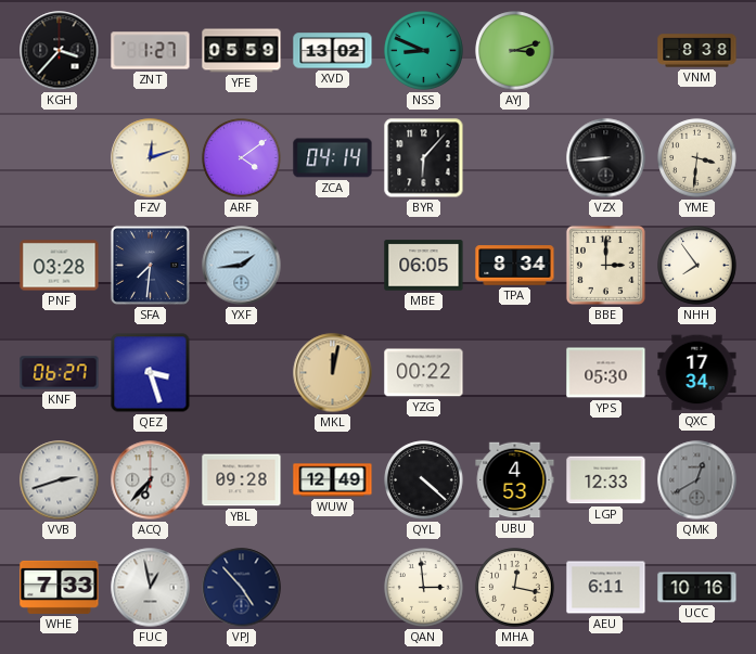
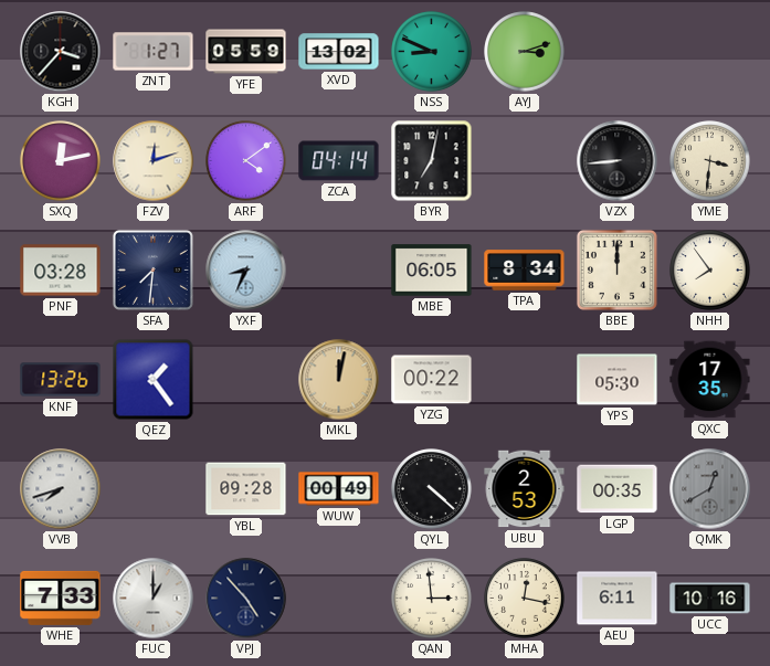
VNM: 8:38 -> none (697, 51)
SXQ: none -> 12:13 (61, 161)
BYR: 6:07 -> 7:02 (432, 161)
YXF: 1:44 -> 8:34 (246, 271)
BBE: 3:00 -> 12:00 (616, 269)
KNF: 06:27 -> 13:26 (61, 380)
QEZ: 3:27 -> 1:24 (154, 380)
QXC: 17:34 -> 17:35 (710, 380)
VVB: 2:42 -> 7:42 (61, 489)
ACQ: 6:37 -> none (151, 480)
WUW: 12:49 -> 00:49 (339, 489)
UBU: 4:53 -> 2:53 (525, 489)
LGP: 12:33 -> 00:35 (618, 489)
FUC: 12:58 -> 1:00 (154, 599)
